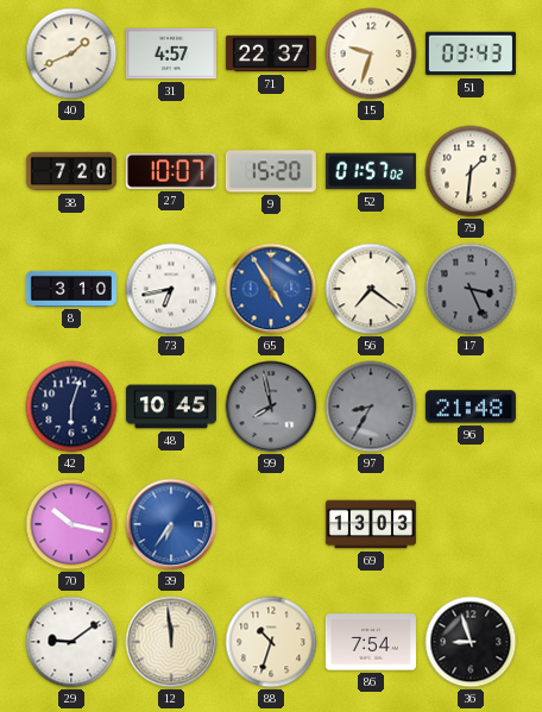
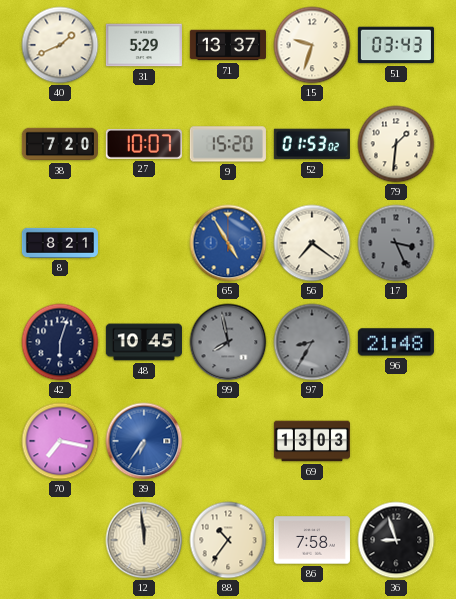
31: 4:57 -> 5:29 (144, 45)
71: 22:37 -> 13:37 (228, 45)
52: 01:57 -> 01:53 (312, 144)
8: 3:10 -> 8:21 (60, 243)
73: 6:43 -> none (171, 289)
70: 10:17 -> 7:17 (60, 441)
29: 9:09 -> none (71, 642)
88: 10:33 -> 10:36 (228, 540)
86: 7:54 -> 7:58 (312, 540)
